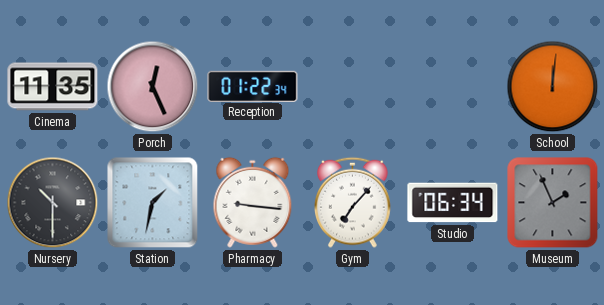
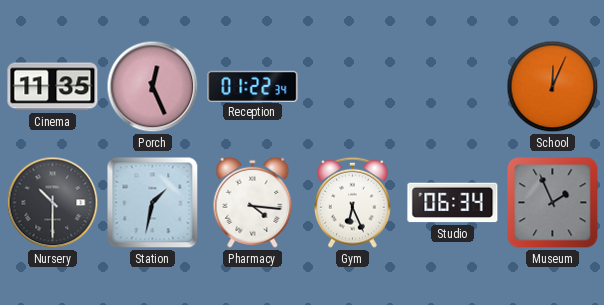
School: 12:01 -> 12:04 (553, 87)
Pharmacy: 9:16 -> 4:16 (253, 202)
Gym: 7:07 -> 6:26 (353, 202)
